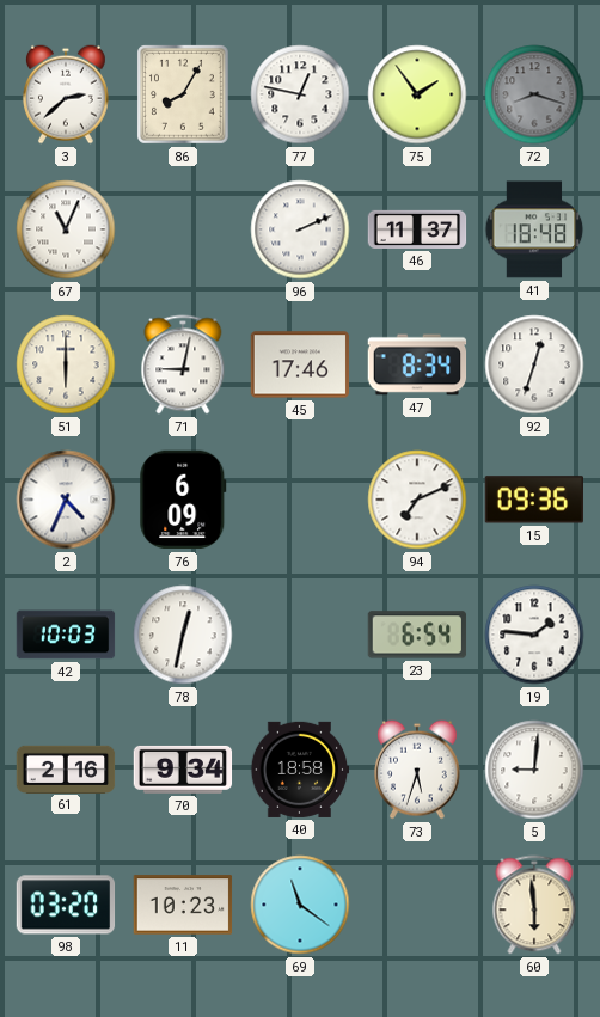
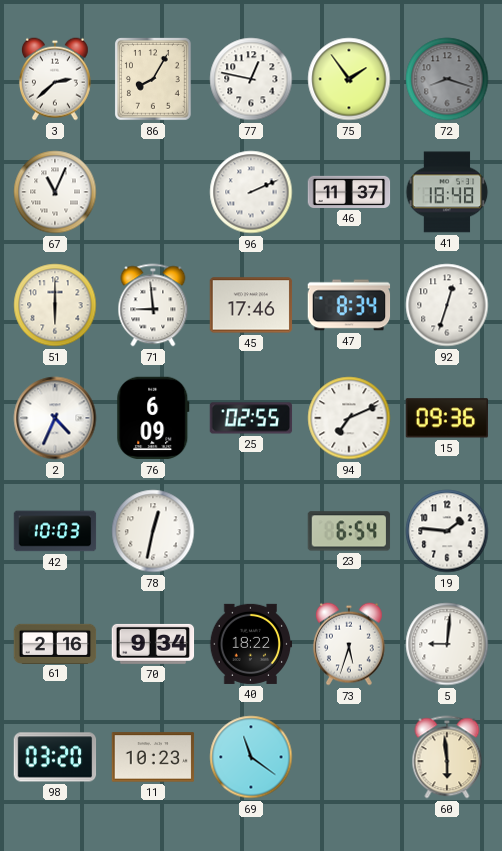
71: 9:02 -> 8:59 (153, 305)
25: none -> 02:55 (251, 418)
40: 18:58 -> 18:22 (251, 644)
